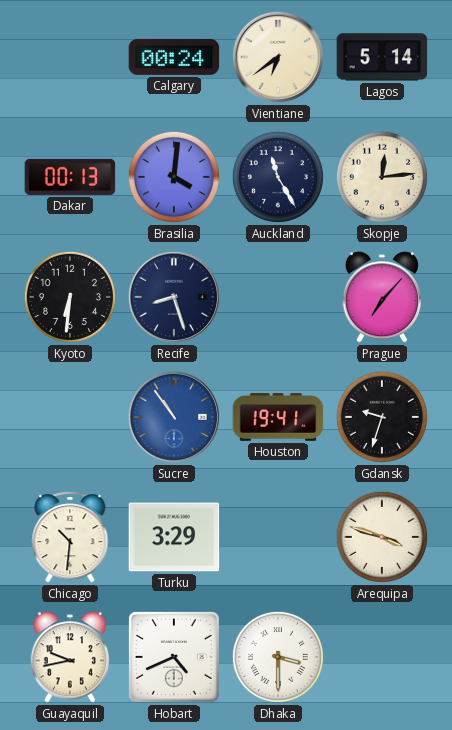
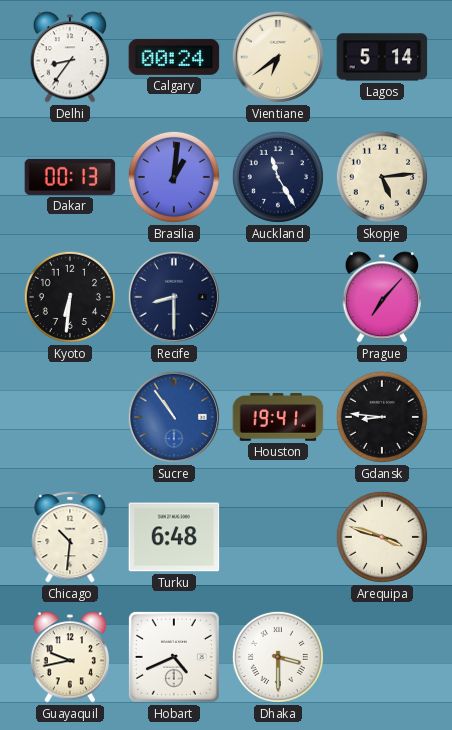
Delhi: none -> 8:36 (70, 57)
Brasilia: 4:01 -> 1:01 (174, 177)
Skopje: 12:14 -> 5:14 (382, 177)
Recife: 8:27 -> 8:30 (174, 297)
Gdansk: 9:33 -> 8:46 (382, 417)
Turku: 3:29 -> 6:48 (174, 537)
